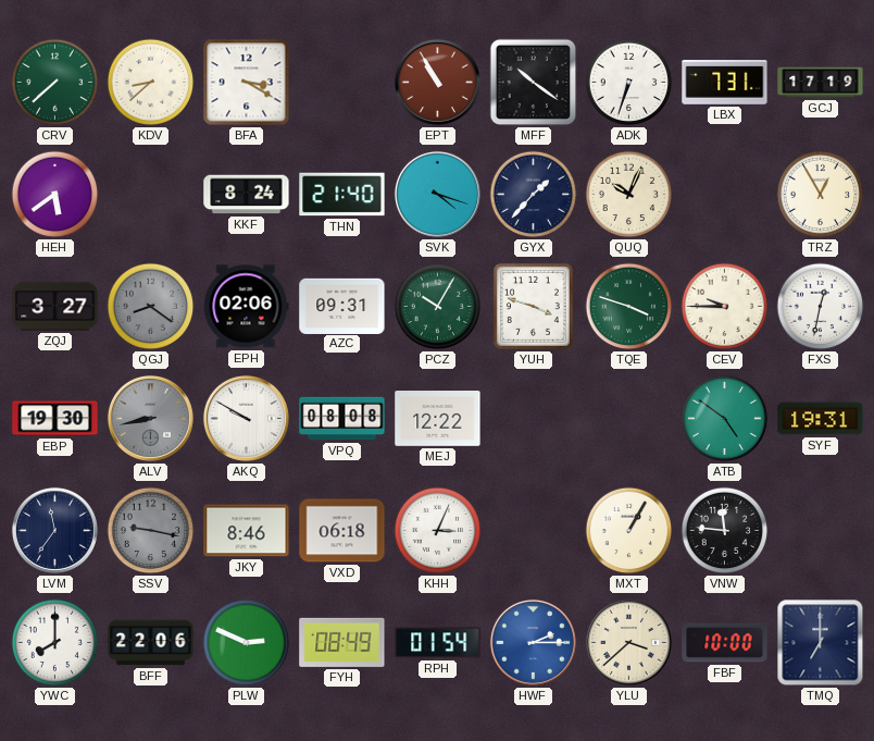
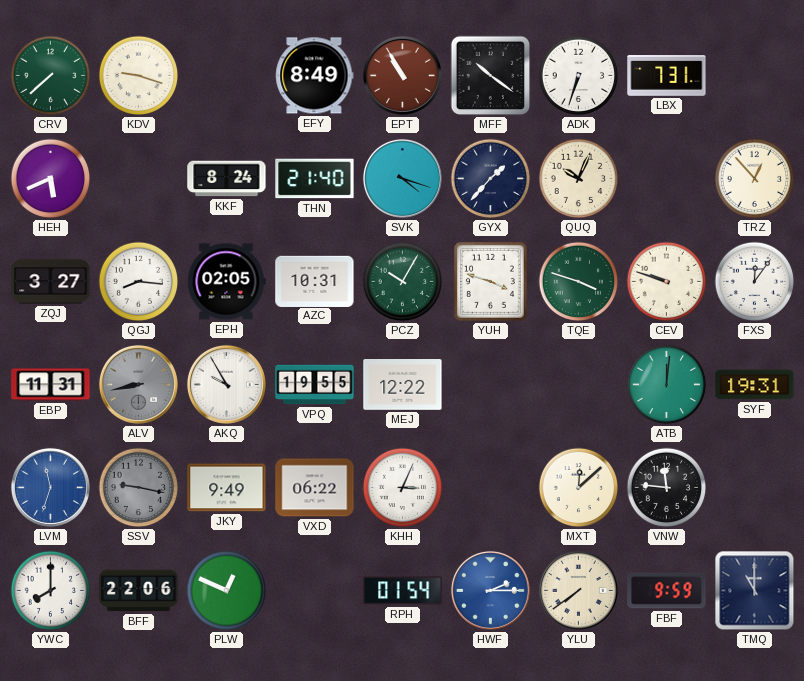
KDV: 8:38 -> 9:18 (139, 76)
BFA: 3:20 -> none (247, 83)
EFY: none -> 8:49 (315, 76)
GCJ: 17:19 -> none (821, 83)
HEH: 5:39 -> 5:41 (51, 179)
TRZ: 12:55 -> 12:53 (755, 179)
QGJ: 8:21 -> 8:16 (139, 282)
QGJ dial: grey -> white (139, 282)
EPH: 02:06 -> 02:05 (227, 282)
AZC: 09:31 -> 10:31 (315, 281)
CEV: 9:45 -> 9:48 (667, 282)
FXS: 12:32 -> 12:06 (755, 282)
EBP: 19:30 -> 11:31 (51, 385)
AKQ: 9:50 -> 9:55 (226, 384)
VPQ: 08:08 -> 19:55 (315, 385)
ATB: 4:51 -> 12:01 (667, 385)
LVM: 11:36 -> 11:33 (50, 487)
LVM dial: navy -> blue (50, 487)
JKY: 8:46 -> 9:49 (227, 488)
VXD: 06:18 -> 06:22 (315, 488)
MXT: 1:05 -> 12:08 (579, 488)
PLW: 2:49 -> 12:49 (227, 591)
FYH: 08:49 -> none (342, 642)
YLU: 3:38 -> 7:39 (578, 590)
FBF: 10:00 -> 9:59 (667, 591)
TMQ: 7:00 -> 11:00 (755, 591)
